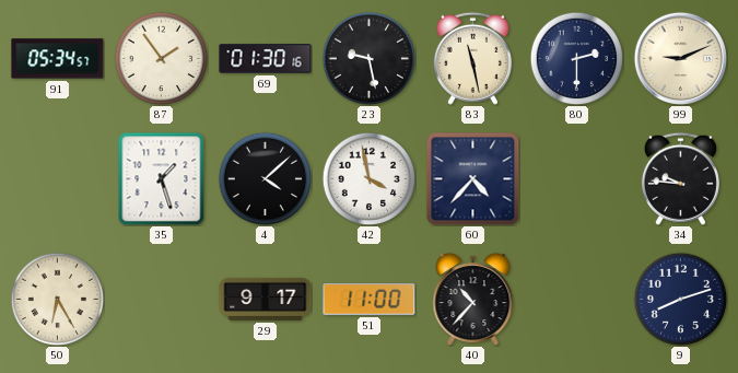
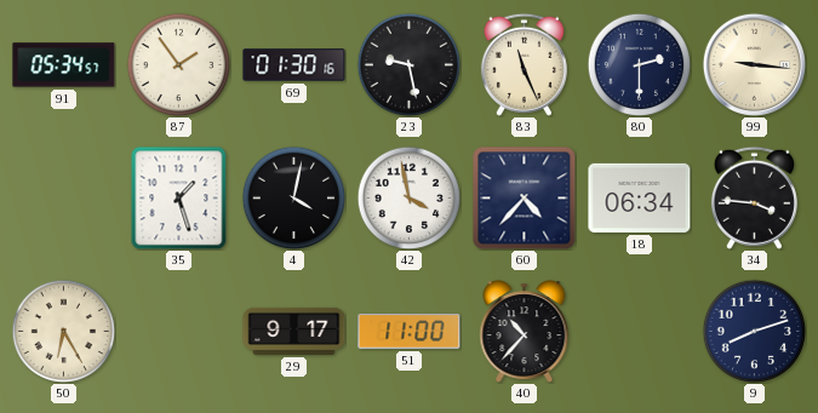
83: 11:28 -> 11:26 (524, 64)
99: 9:11 -> 9:16 (754, 64)
4: 4:08 -> 4:02 (293, 197)
18: none -> 06:34 (640, 197)
34: 9:46 -> 3:46 (754, 197)
